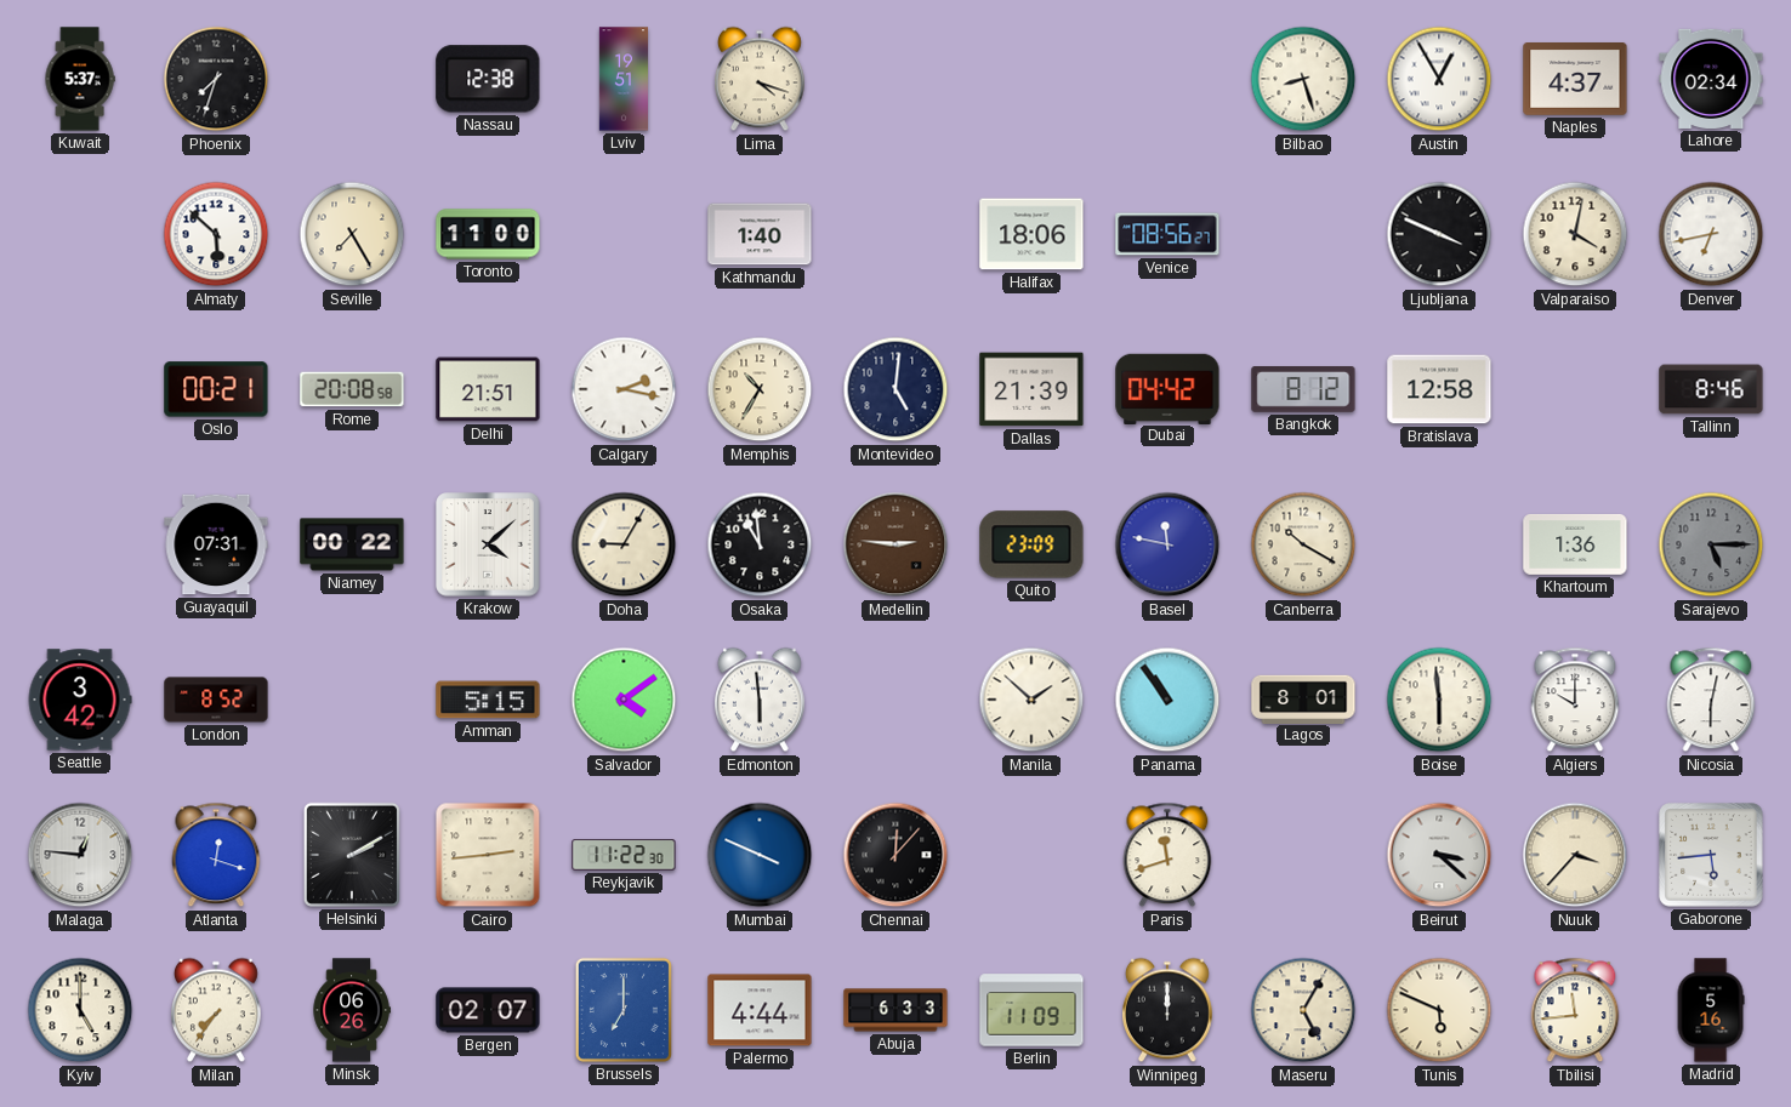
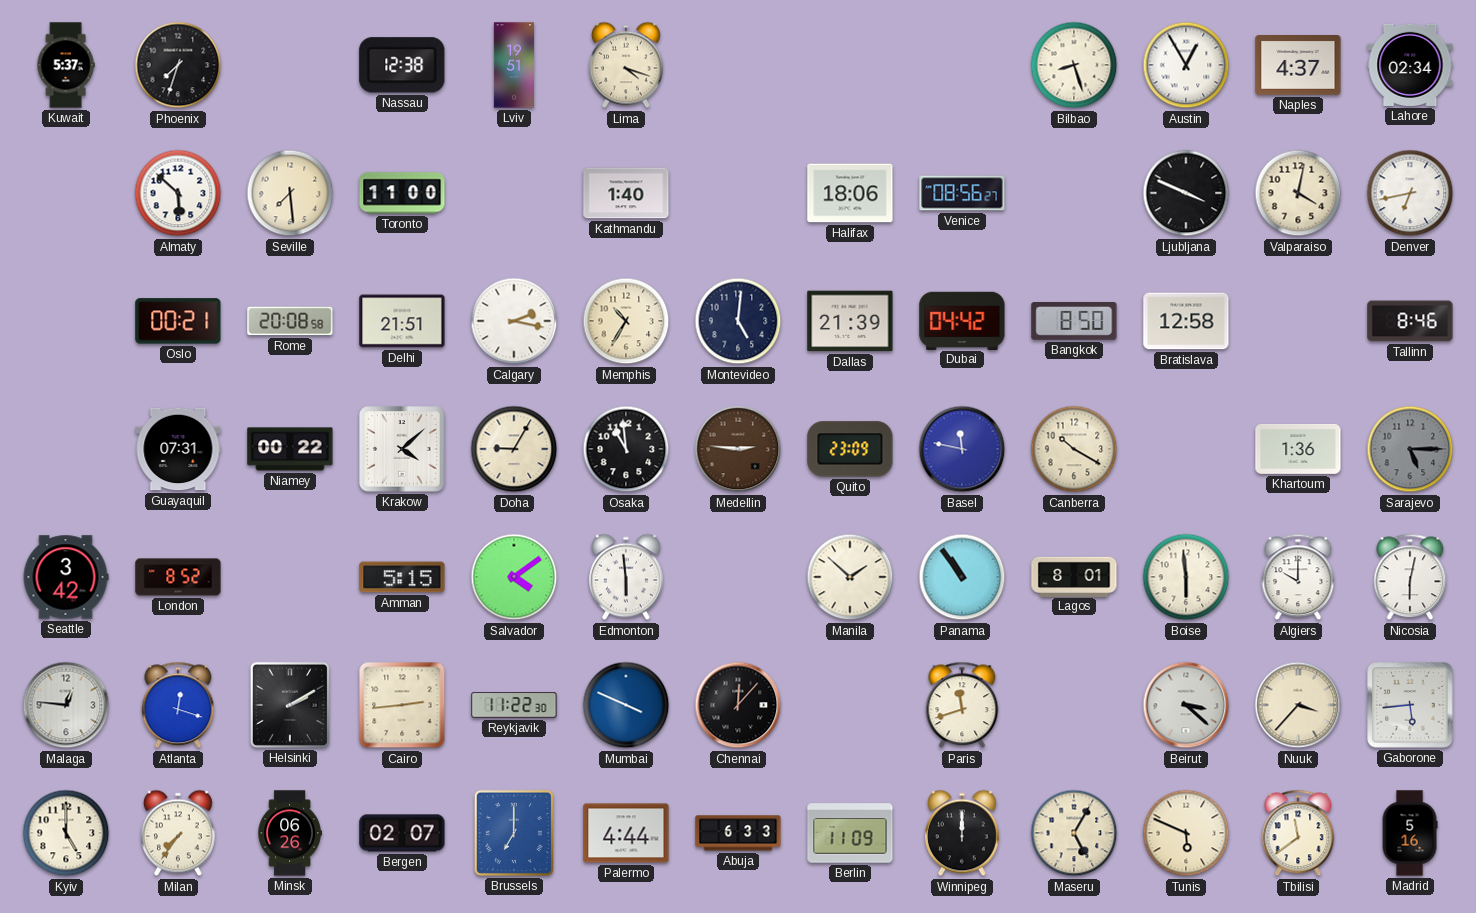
Seville: 7:25 -> 7:29 (290, 193)
Bangkok: 8:12 -> 8:50 (1074, 322)
Tbilisi: 11:44 -> 11:39 (1298, 833)
